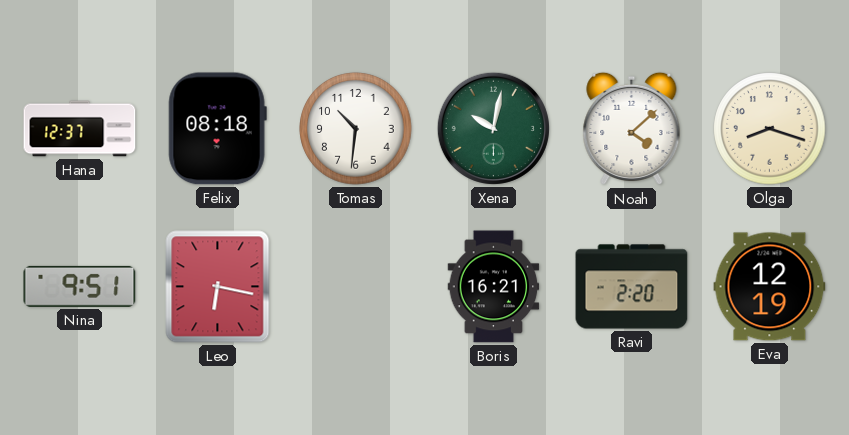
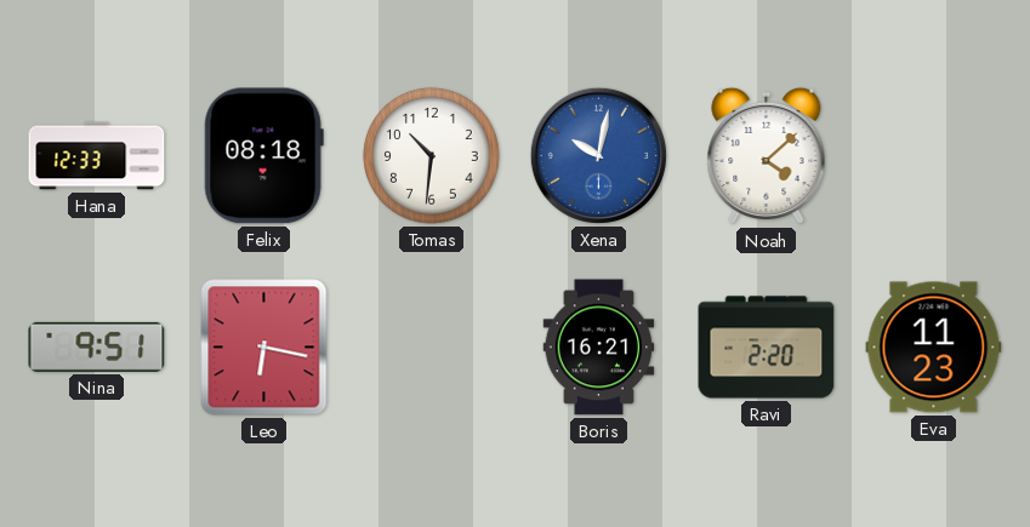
Hana: 12:37 -> 12:33 (97, 156)
Xena dial: green -> blue (598, 155)
Olga: 8:18 -> none (770, 129)
Eva: 12:19 -> 11:23 (934, 348)
